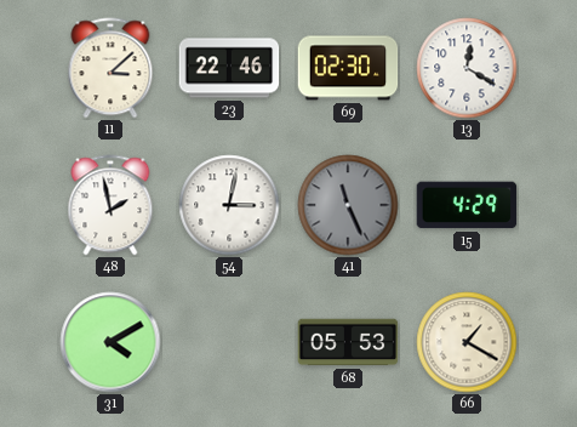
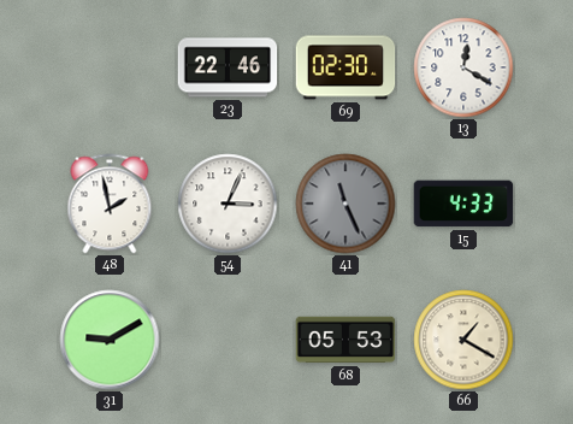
11: 3:08 -> none (110, 68)
54: 3:02 -> 3:04 (228, 204)
15: 4:29 -> 4:33 (463, 204)
31: 4:10 -> 9:10 (110, 340)
